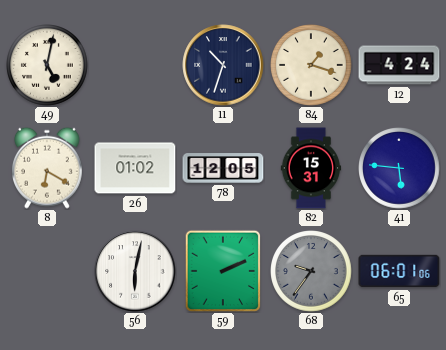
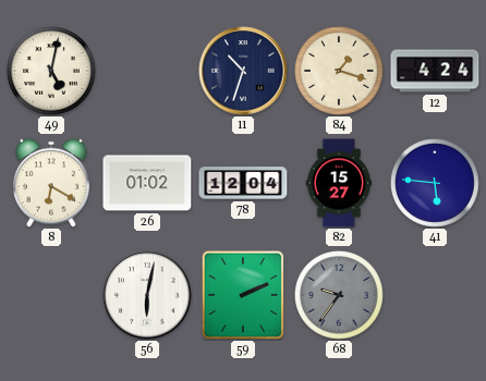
78: 12:05 -> 12:04 (243, 183)
82: 15:31 -> 15:27 (339, 183)
65: 06:01 -> none (399, 271)
